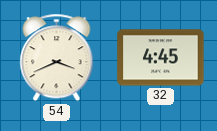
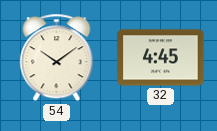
54: 3:41 -> 10:09 (57, 58)
